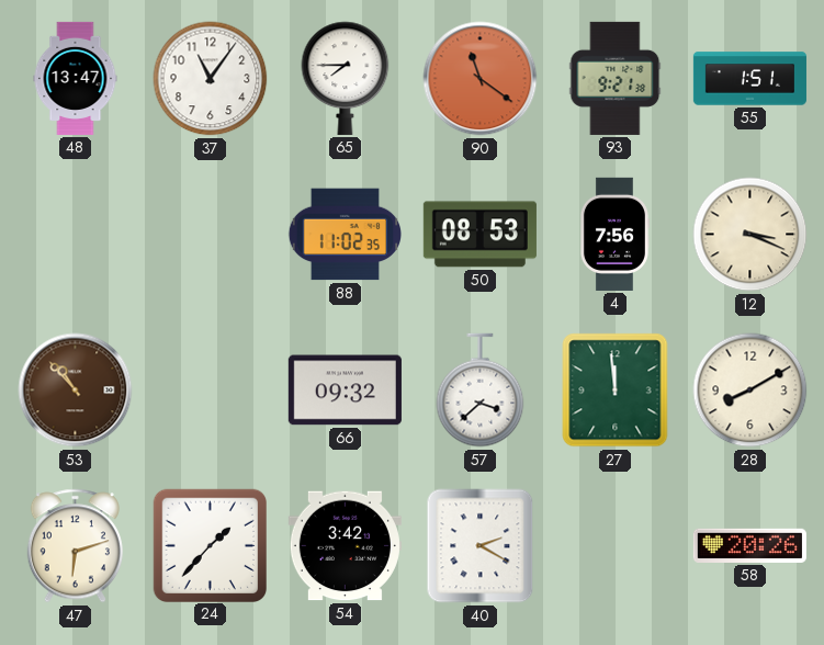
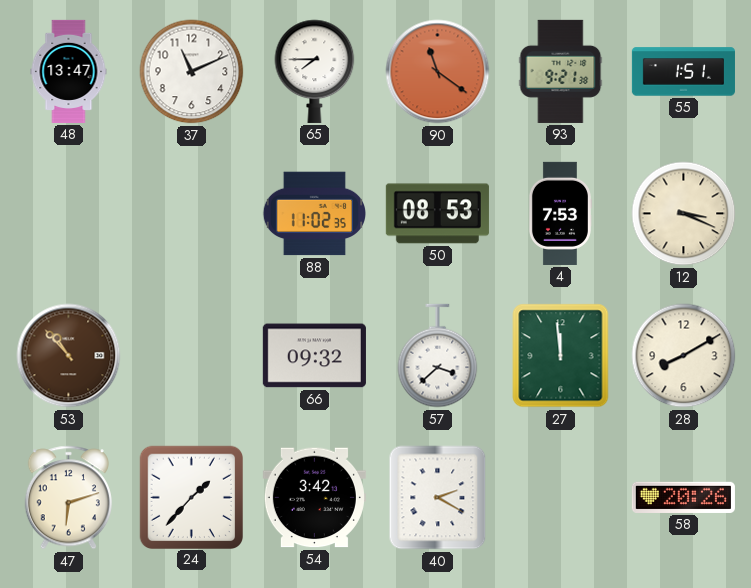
37: 11:06 -> 11:11 (192, 72)
4: 7:56 -> 7:53 (560, 213)
